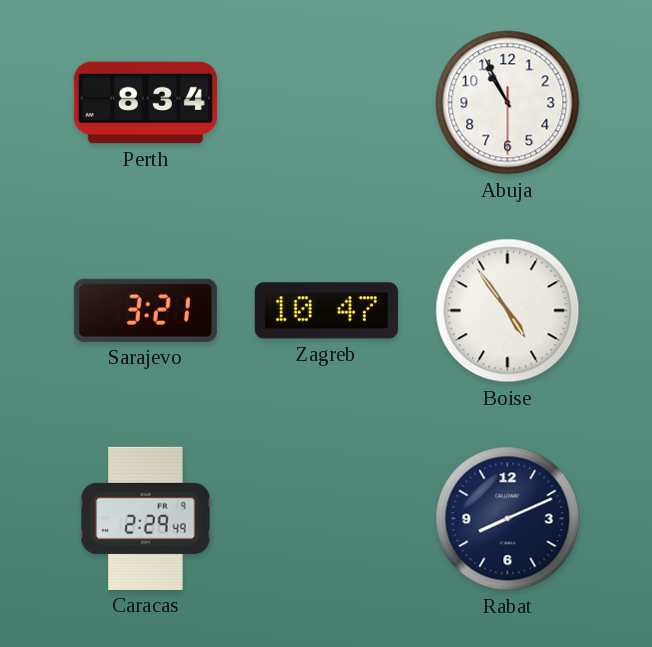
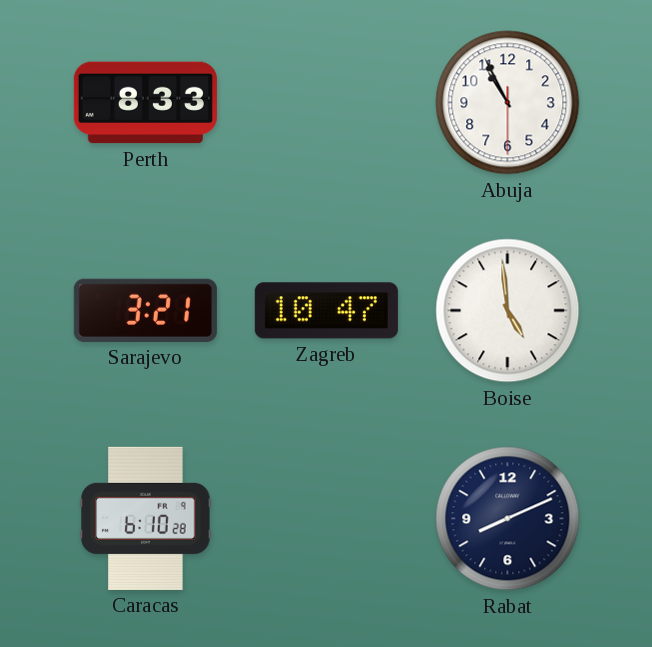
Perth: 8:34 -> 8:33 (145, 103)
Boise: 4:54 -> 4:59 (508, 311)
Caracas: 2:29 -> 6:10 (146, 518)
